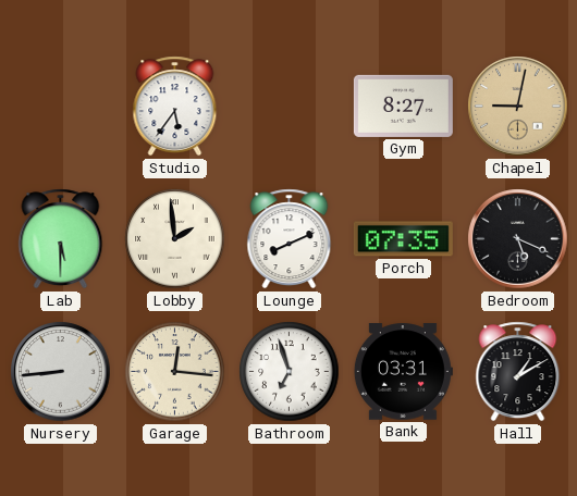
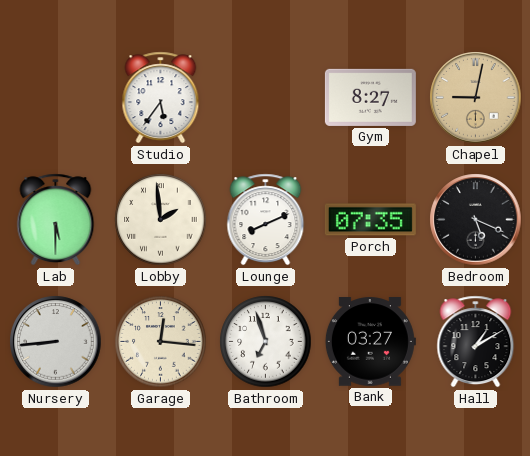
Bank: 03:31 -> 03:27 (370, 342)
